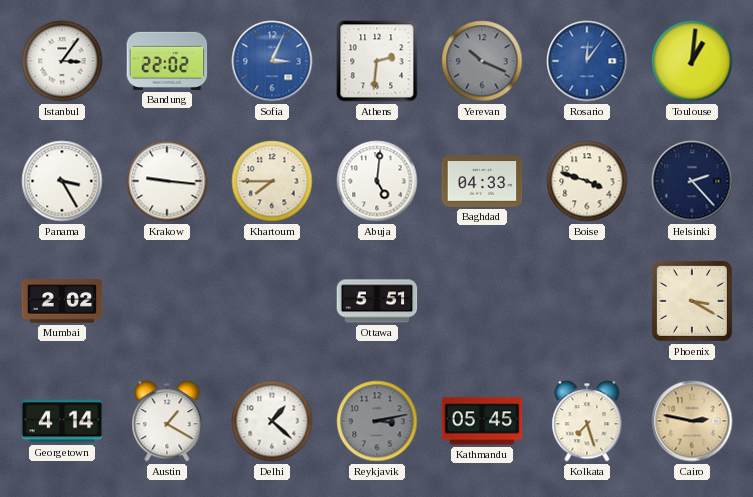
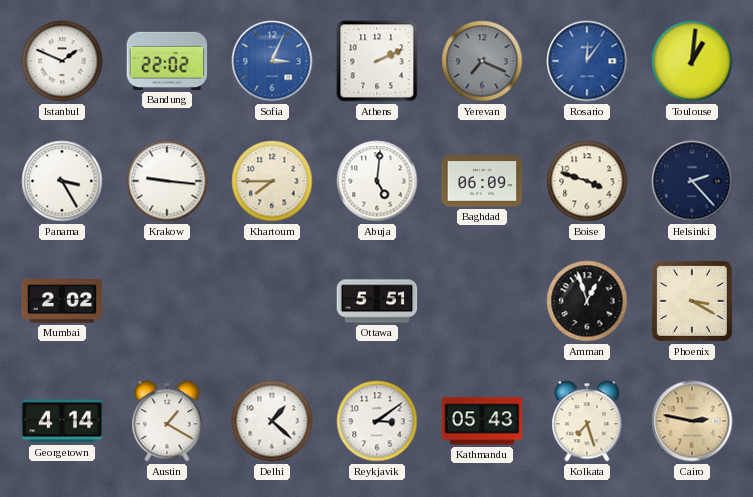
Istanbul: 3:06 -> 1:49 (62, 61)
Athens: 2:31 -> 2:11 (377, 61)
Yerevan: 10:19 -> 7:19 (482, 61)
Baghdad: 04:33 -> 06:09 (482, 181)
Amman: none -> 12:57 (587, 301)
Reykjavik: 3:13 -> 3:09 (377, 421)
Reykjavik dial: grey -> white (377, 421)
Kathmandu: 05:45 -> 05:43 (482, 421)
